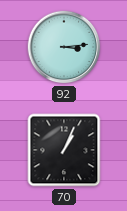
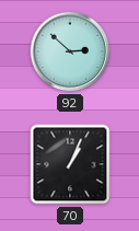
92: 3:14 -> 2:52 (70, 51)
